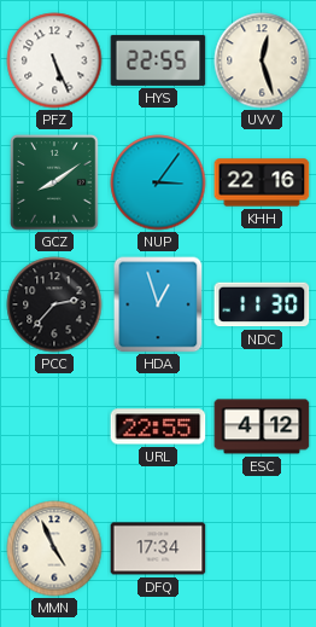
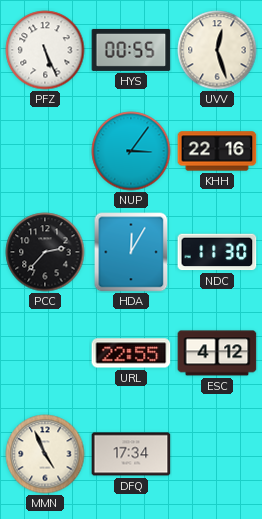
HYS: 22:55 -> 00:55 (131, 50)
GCZ: 8:09 -> none (54, 182)
HDA: 12:57 -> 12:05 (131, 252)
